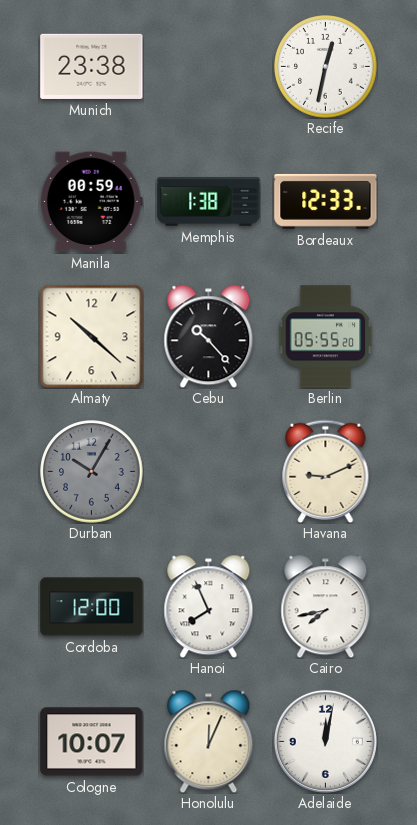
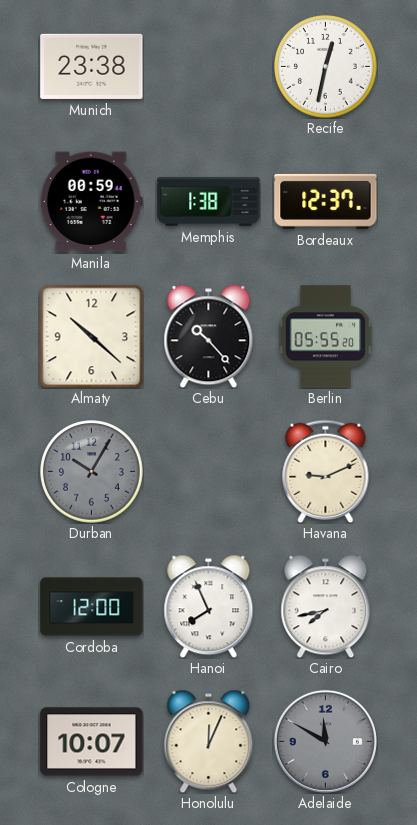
Bordeaux: 12:33 -> 12:37 (326, 201)
Adelaide: 12:02 -> 11:50 (325, 741)
Adelaide dial: white -> grey (325, 741)
